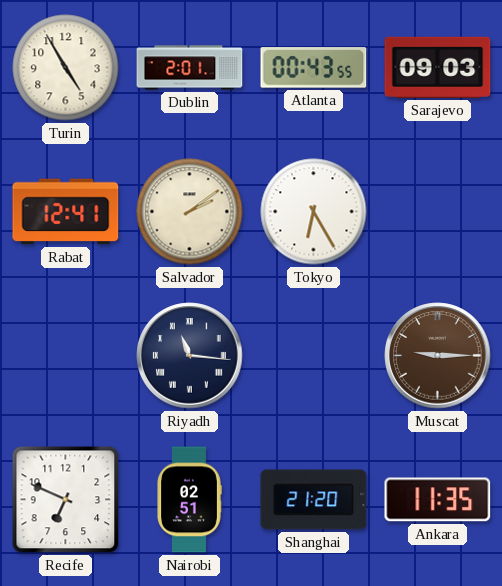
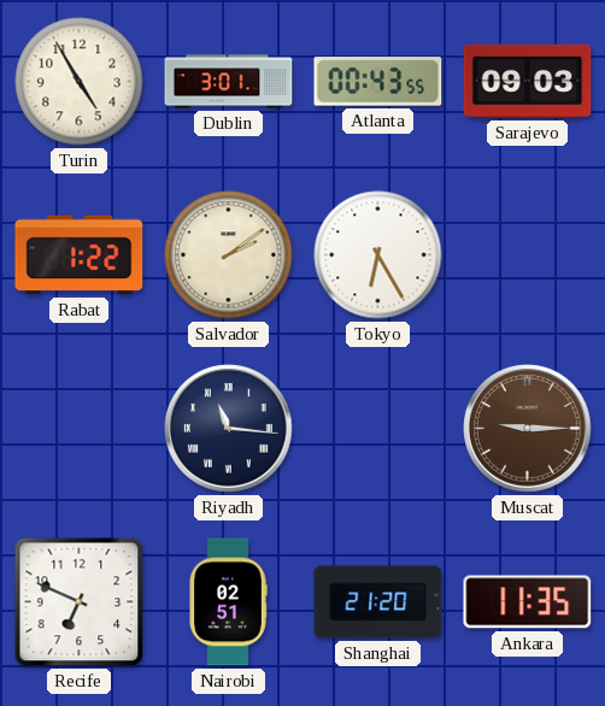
Dublin: 2:01 -> 3:01 (229, 82)
Rabat: 12:41 -> 1:22 (80, 255)
